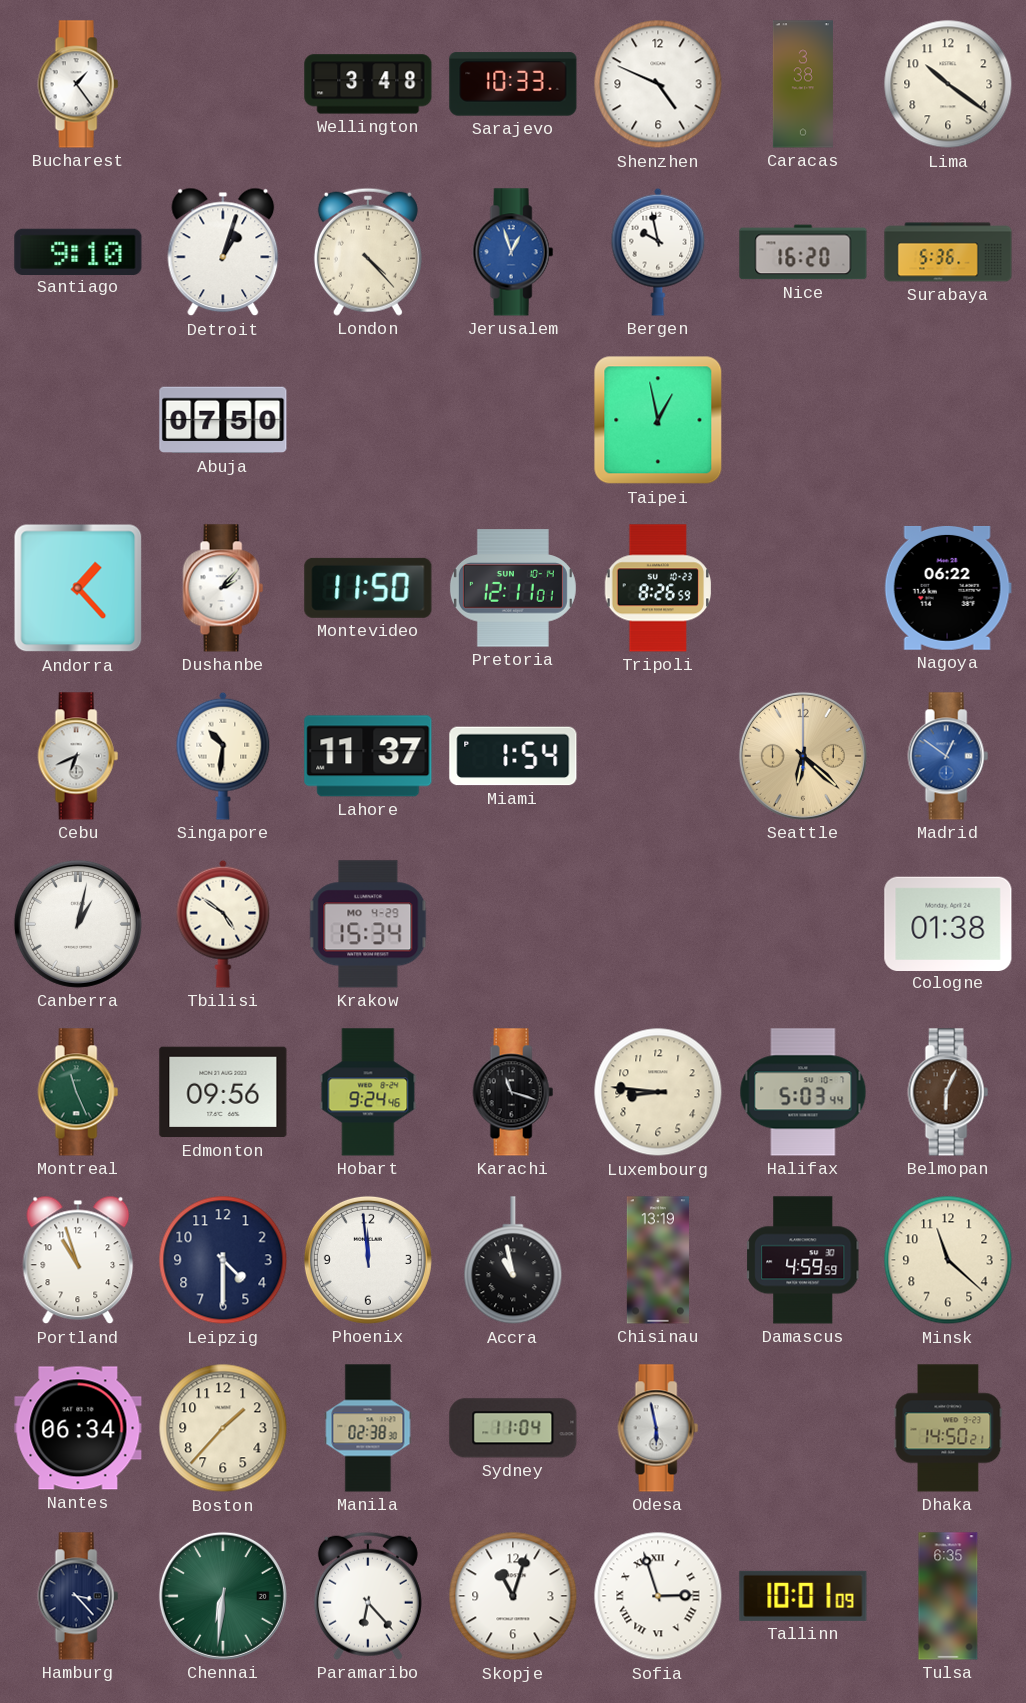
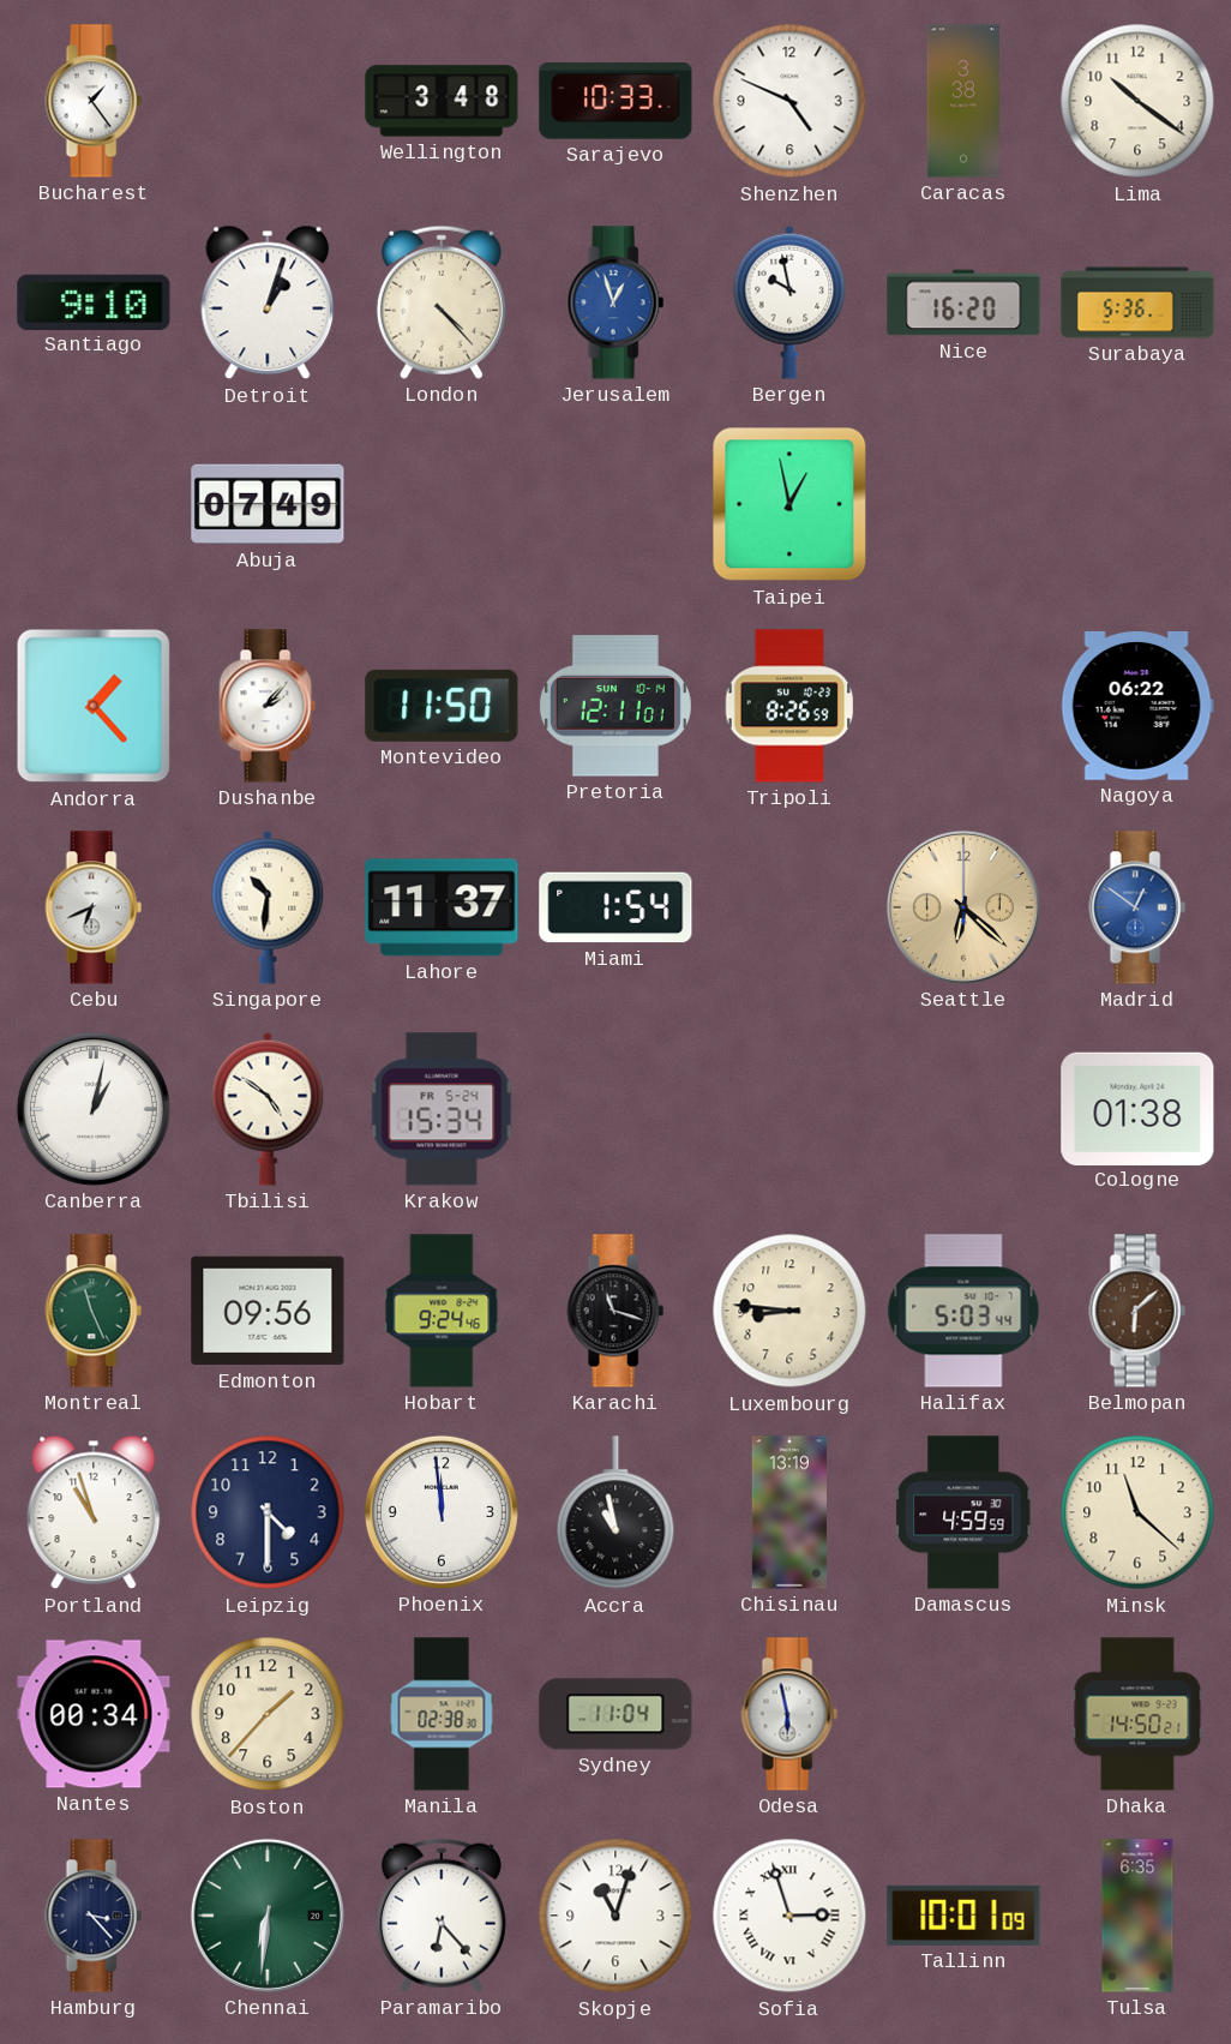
Abuja: 07:50 -> 07:49 (268, 504)
Krakow date: MO 4-29 -> FR 5-24 (442, 1109)
Belmopan: 6:04 -> 6:08 (1137, 1311)
Nantes: 06:34 -> 00:34 (94, 1714)
